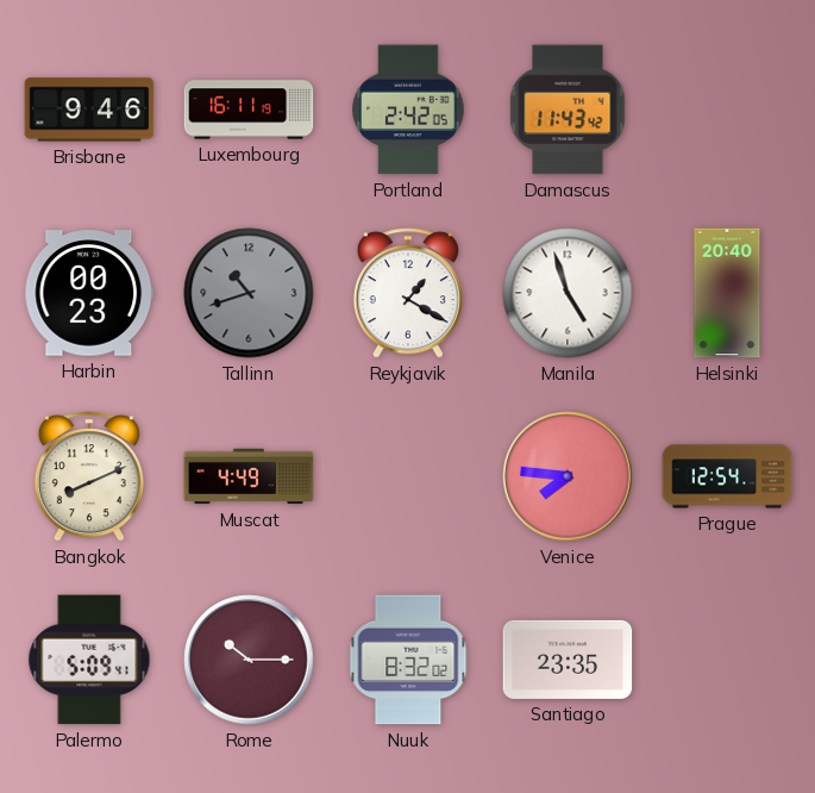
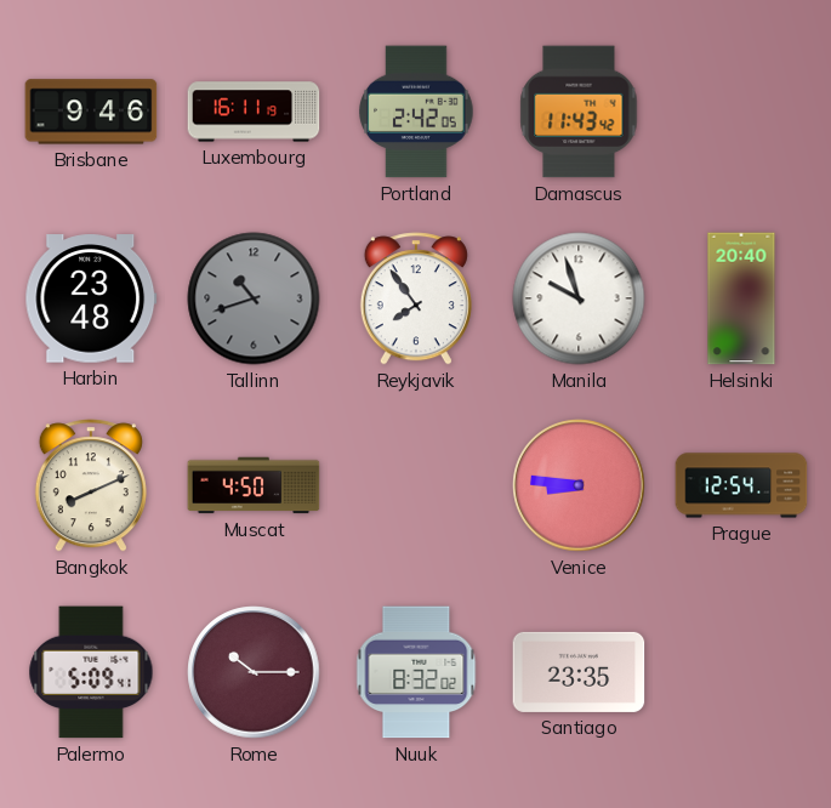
Harbin: 00:23 -> 23:48 (91, 298)
Reykjavik: 1:20 -> 7:54 (416, 298)
Manila: 4:57 -> 9:57 (579, 298)
Muscat: 4:49 -> 4:50 (254, 485)
Venice: 7:46 -> 8:46 (579, 485)
